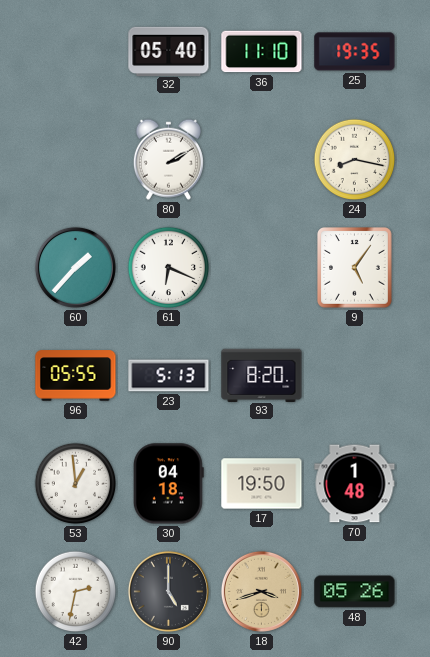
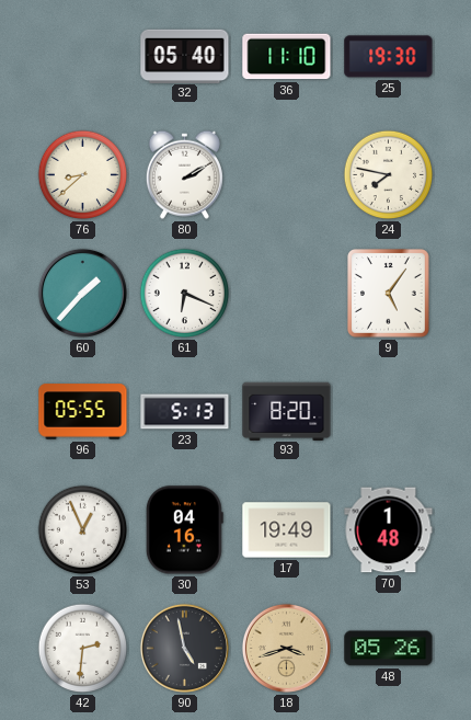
25: 19:35 -> 19:30 (389, 57)
76: none -> 8:38 (83, 175)
24: 8:17 -> 7:47 (389, 175)
53: 12:59 -> 12:56 (83, 530)
30: 04:18 -> 04:16 (184, 530)
17: 19:50 -> 19:49 (287, 530)
42: 2:32 -> 2:31 (83, 649)
90: 5:00 -> 4:58 (184, 648)
